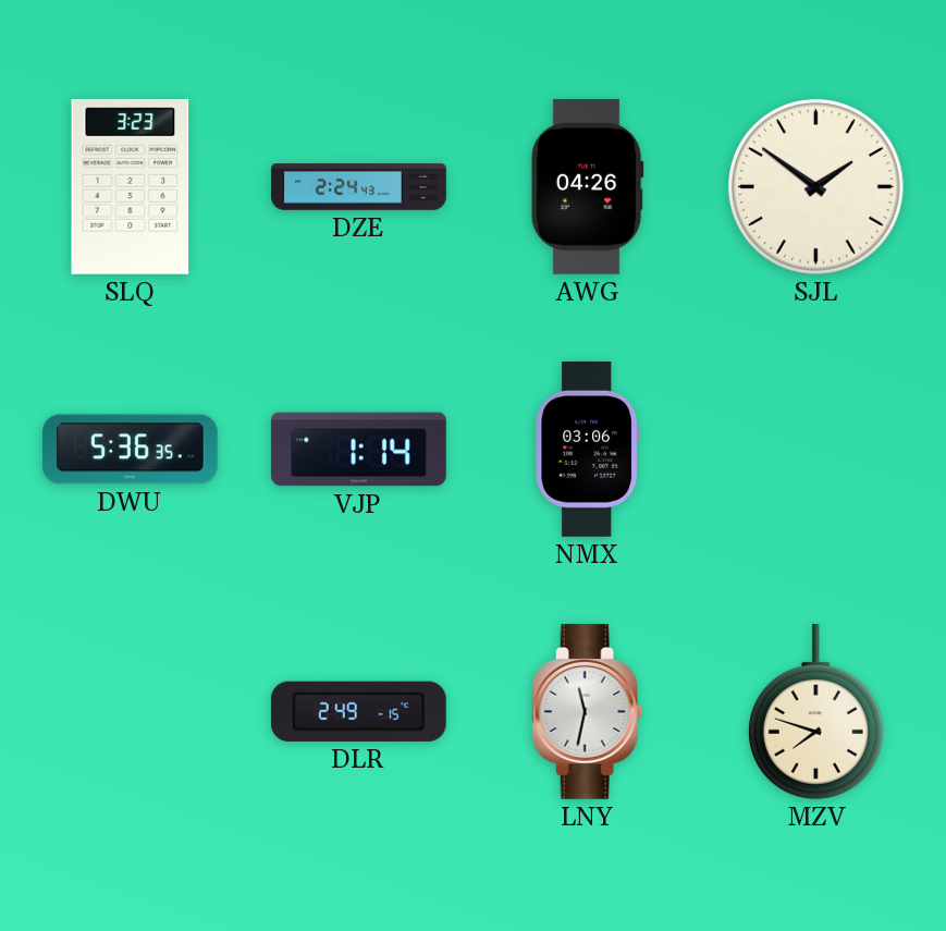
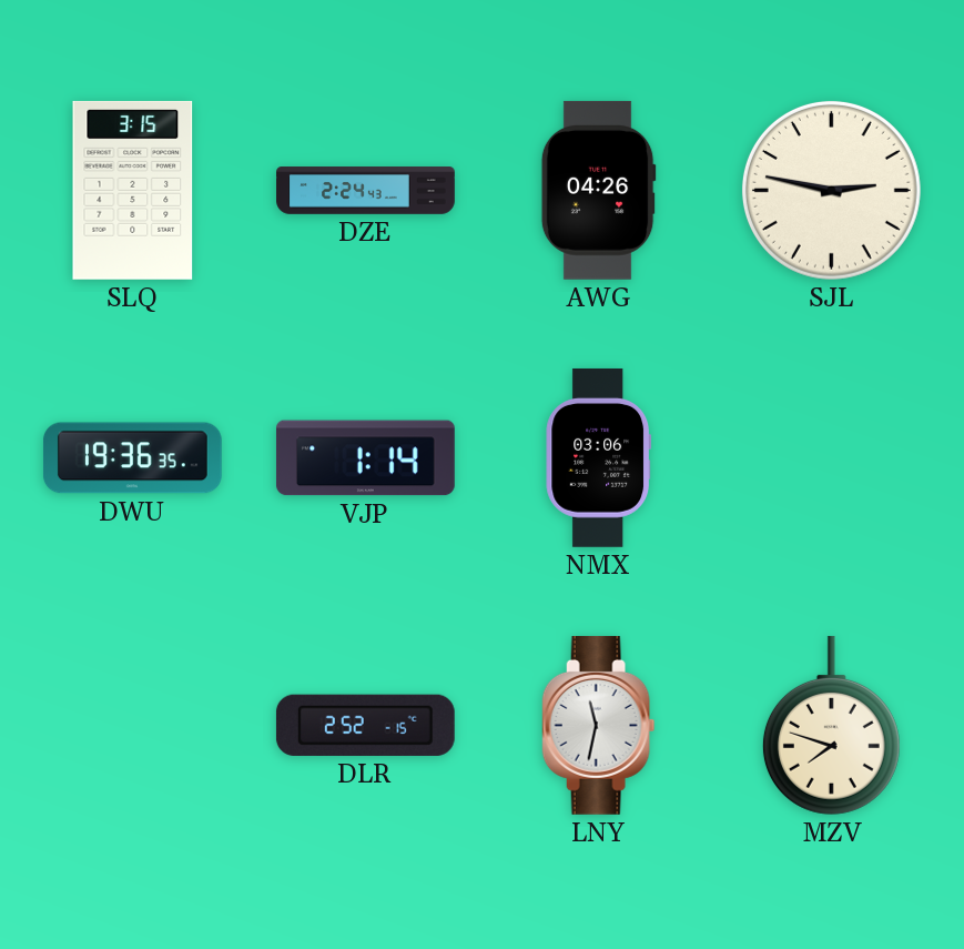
SLQ: 3:23 -> 3:15 (133, 190)
SJL: 1:51 -> 2:47 (831, 190)
DWU: 5:36 -> 19:36 (132, 458)
DLR: 2:49 -> 2:52 (365, 725)
